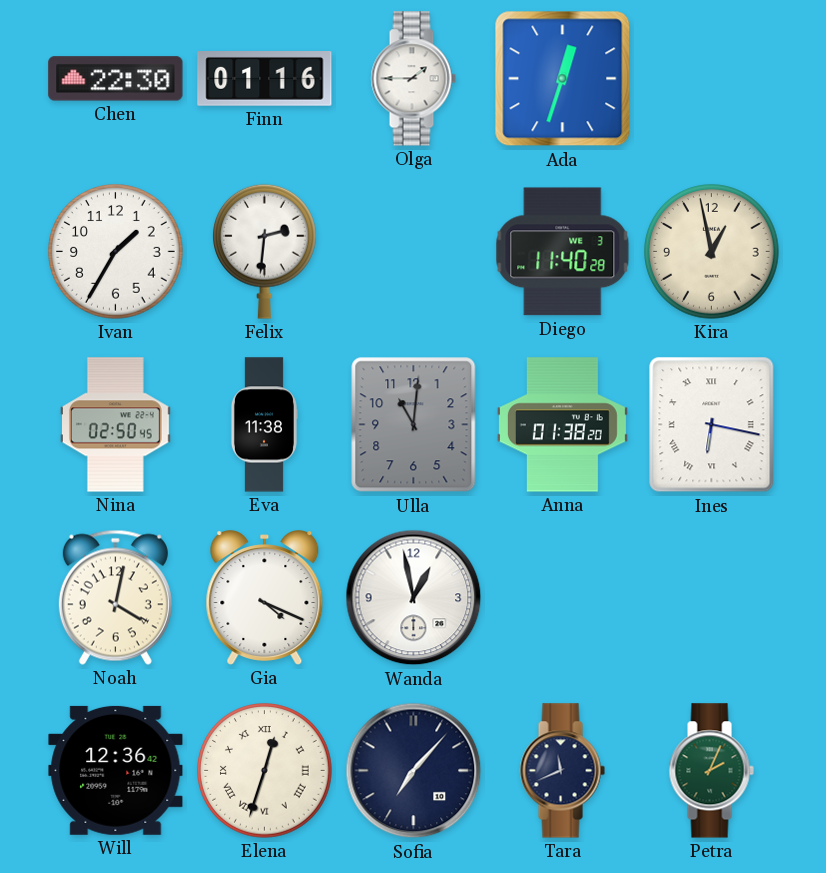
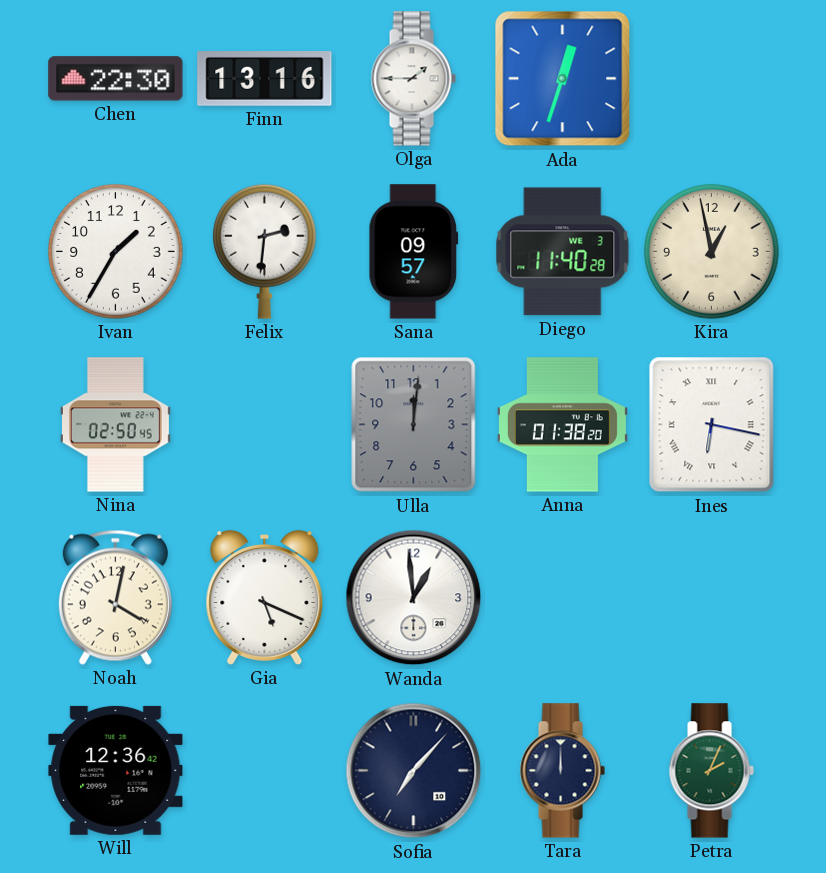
Finn: 01:16 -> 13:16 (265, 79)
Sana: none -> 09:57 (414, 252)
Eva: 11:38 -> none (264, 425)
Ulla: 11:01 -> 12:01 (414, 425)
Gia: 4:19 -> 5:19 (265, 598)
Wanda: 12:58 -> 12:59 (414, 598)
Elena: 12:33 -> none (265, 771)
Tara: 11:41 -> 12:00 (562, 771)
